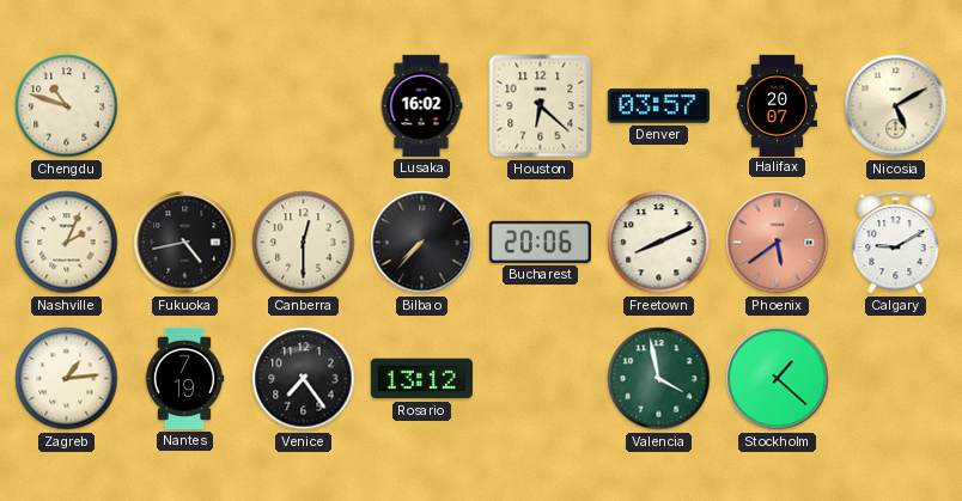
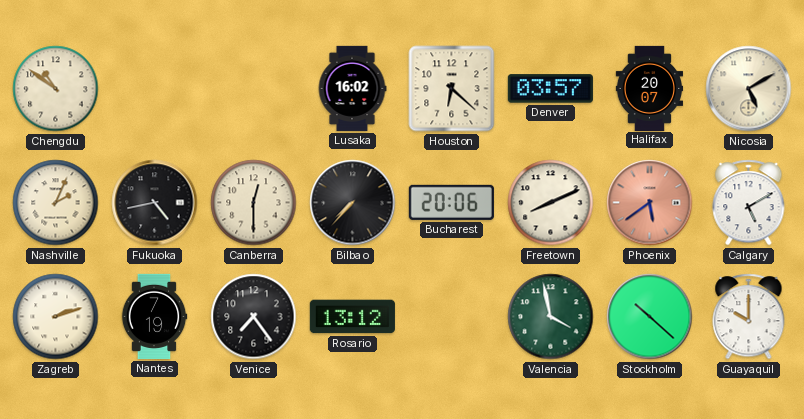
Chengdu: 10:48 -> 10:51 (56, 89)
Calgary: 9:10 -> 5:10 (749, 203)
Zagreb: 1:14 -> 2:12 (56, 317)
Stockholm: 1:22 -> 10:22 (650, 317)
Guayaquil: none -> 10:00 (749, 317)
